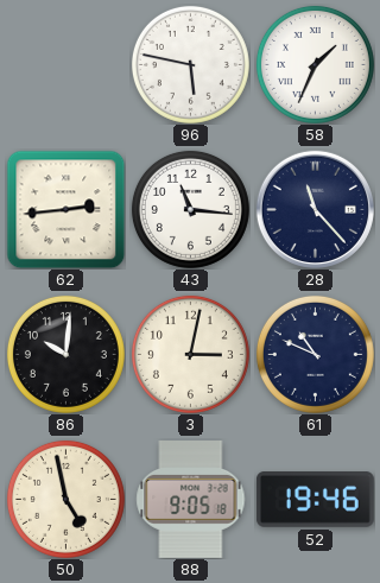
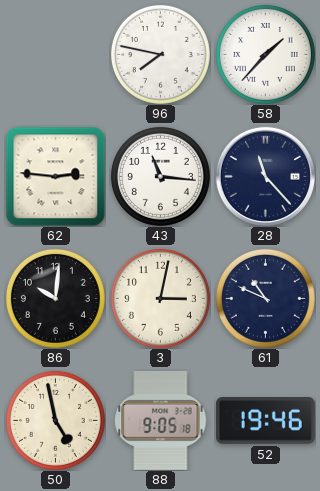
96: 5:47 -> 7:47 (160, 54)
58: 1:34 -> 1:37 (265, 54)
62: 2:44 -> 2:46 (55, 176)
